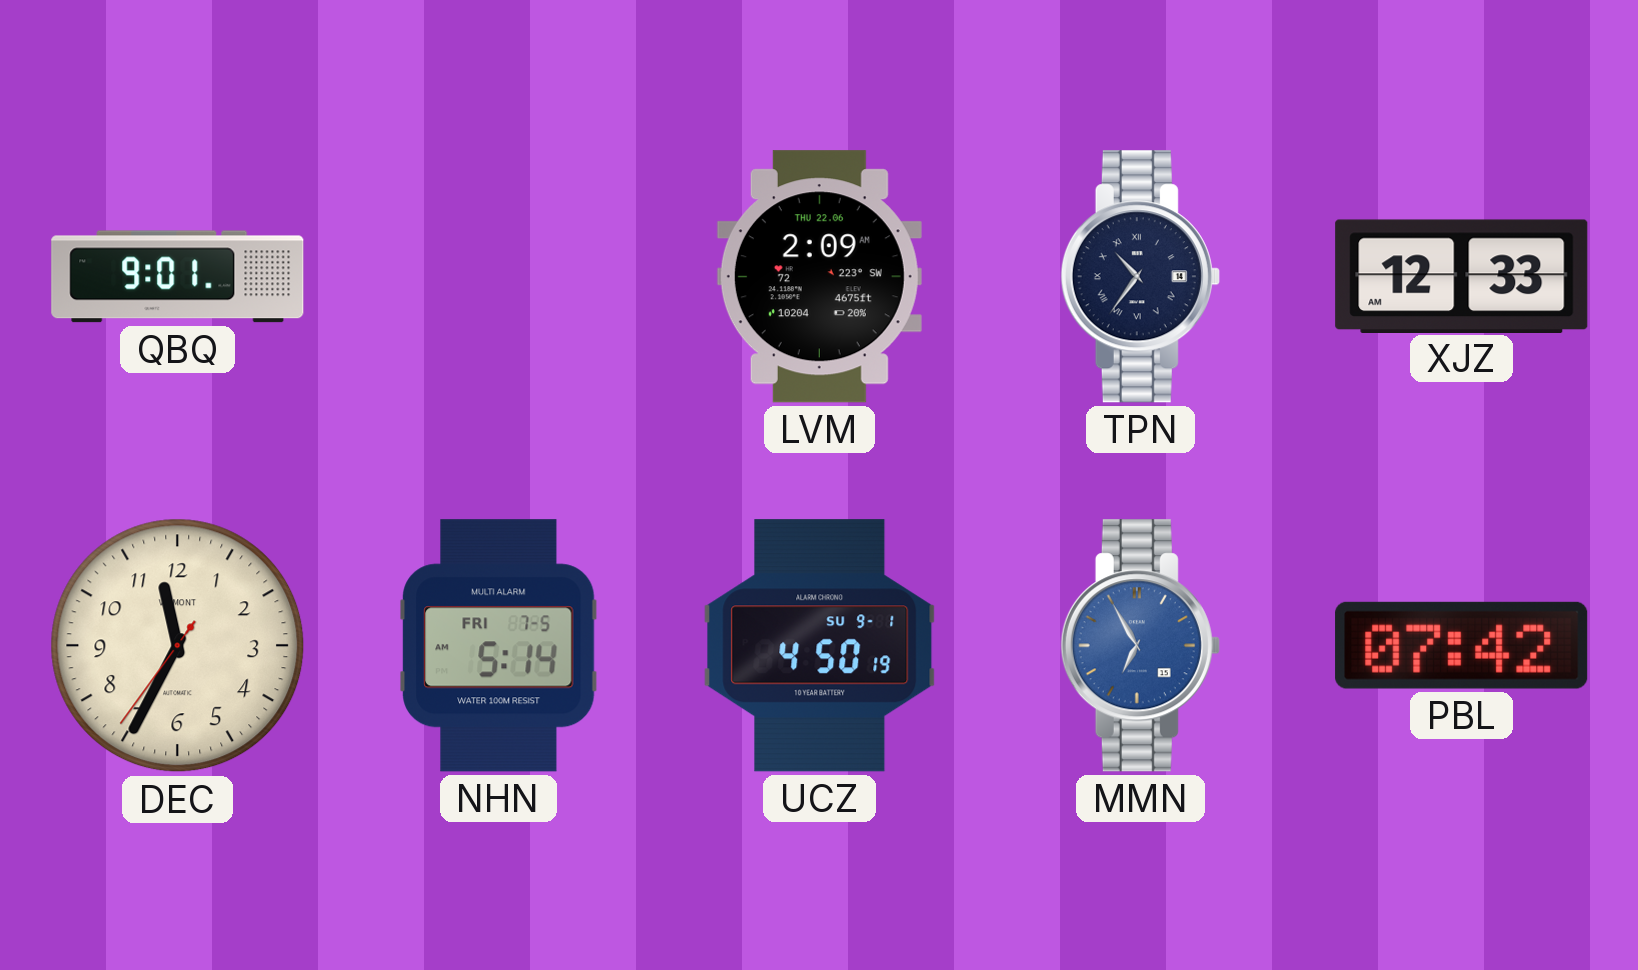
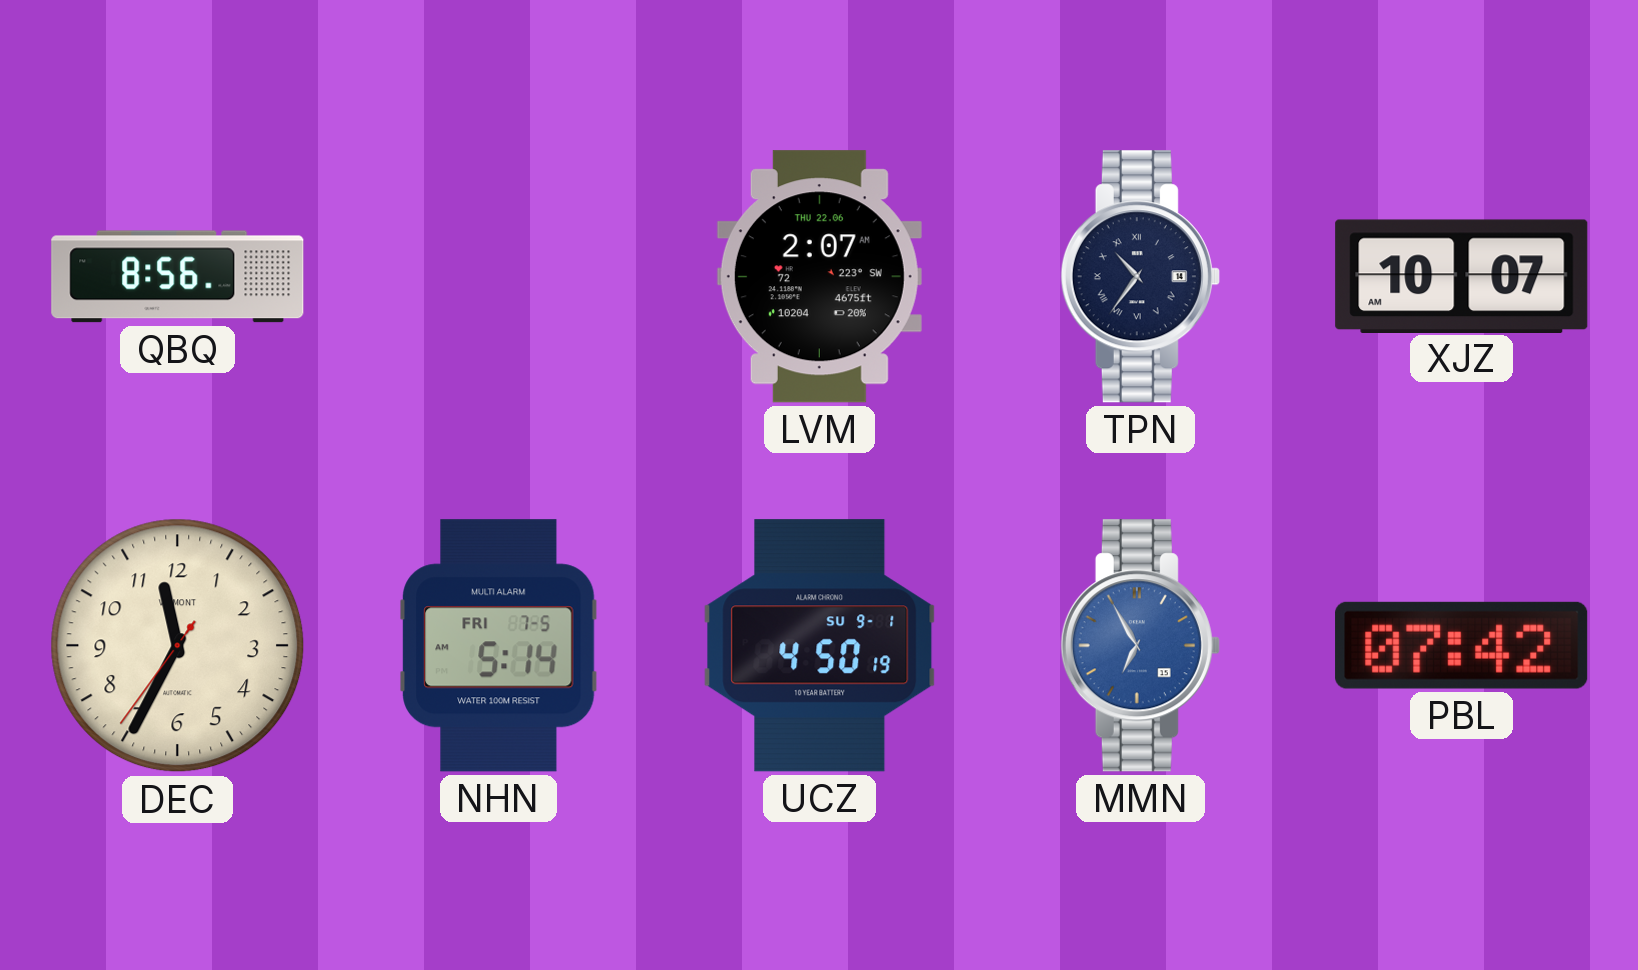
QBQ: 9:01 -> 8:56 (178, 277)
LVM: 2:09 -> 2:07 (819, 277)
XJZ: 12:33 -> 10:07 (1462, 276)
